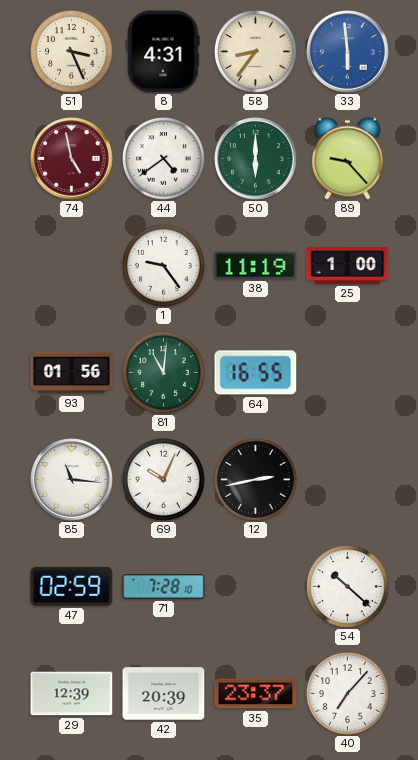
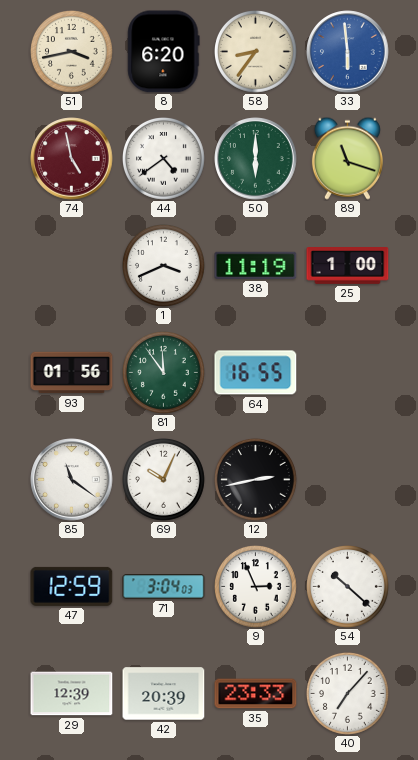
51: 3:26 -> 3:43 (72, 52)
8: 4:31 -> 6:20 (164, 52)
89: 9:23 -> 11:18 (347, 158)
1: 9:24 -> 3:41 (164, 266)
81: 11:01 -> 11:54 (164, 373)
85: 11:16 -> 11:21 (72, 480)
47: 02:59 -> 12:59 (72, 586)
71: 7:28 -> 3:04 (164, 587)
9: none -> 2:56 (256, 587)
35: 23:37 -> 23:33 (256, 694)
